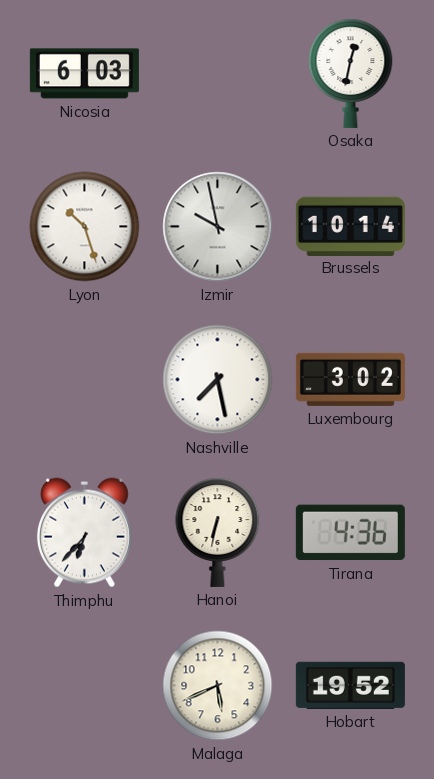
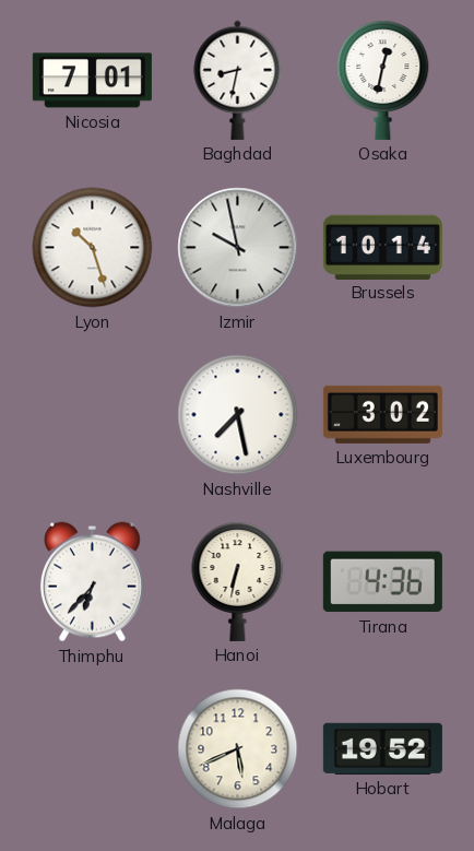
Nicosia: 6:03 -> 7:01 (92, 81)
Baghdad: none -> 8:32 (238, 80)
